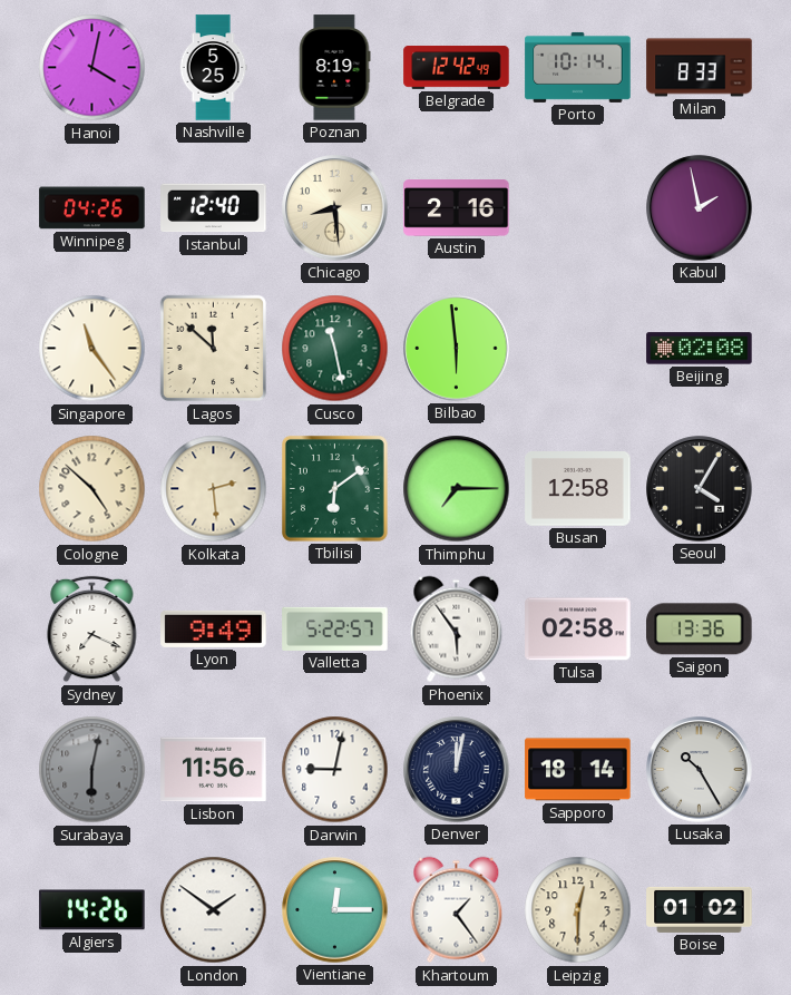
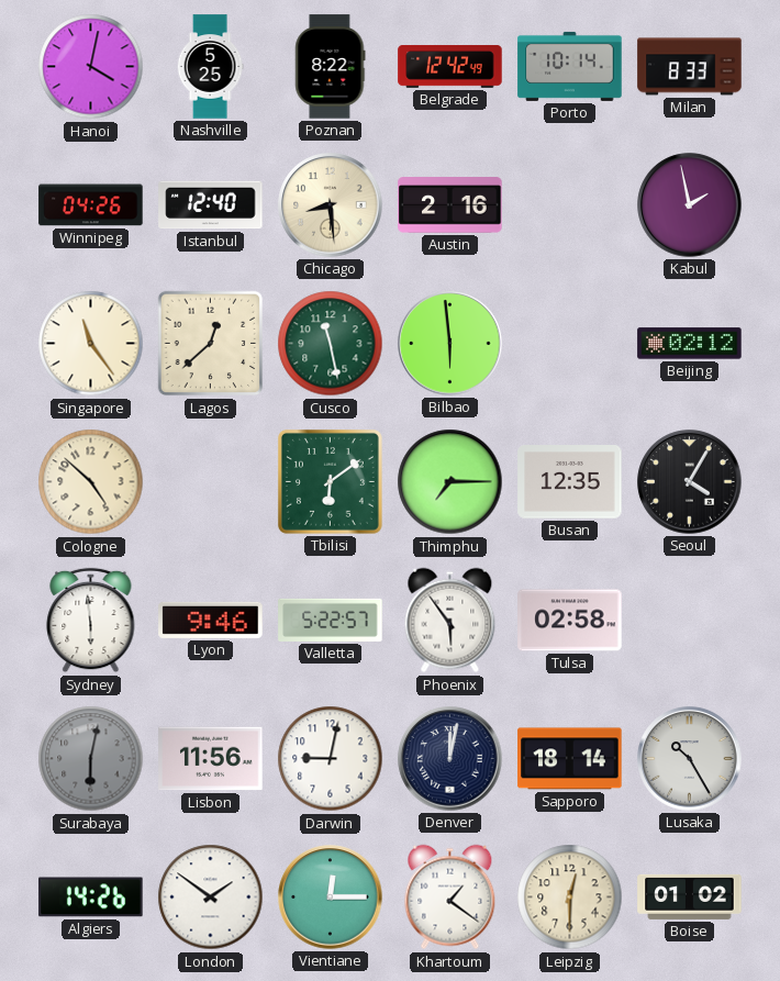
Poznan: 8:19 -> 8:22 (331, 67)
Lagos: 11:52 -> 12:38 (211, 344)
Beijing: 02:08 -> 02:12 (690, 344)
Kolkata: 2:29 -> none (214, 489)
Busan: 12:58 -> 12:35 (570, 482)
Sydney: 7:19 -> 5:59 (91, 621)
Lyon: 9:49 -> 9:46 (211, 620)
Saigon: 13:36 -> none (700, 630)
Khartoum: 1:24 -> 1:21 (450, 898)
